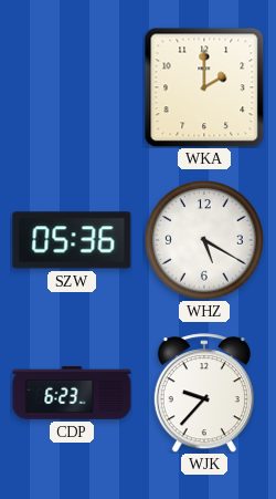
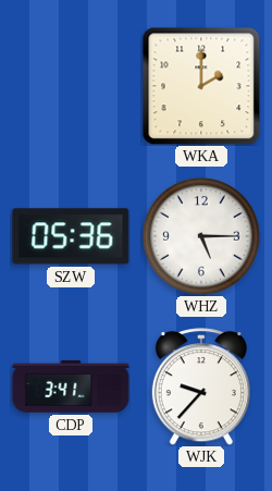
WHZ: 5:20 -> 5:15 (201, 236)
CDP: 6:23 -> 3:41 (71, 386)
